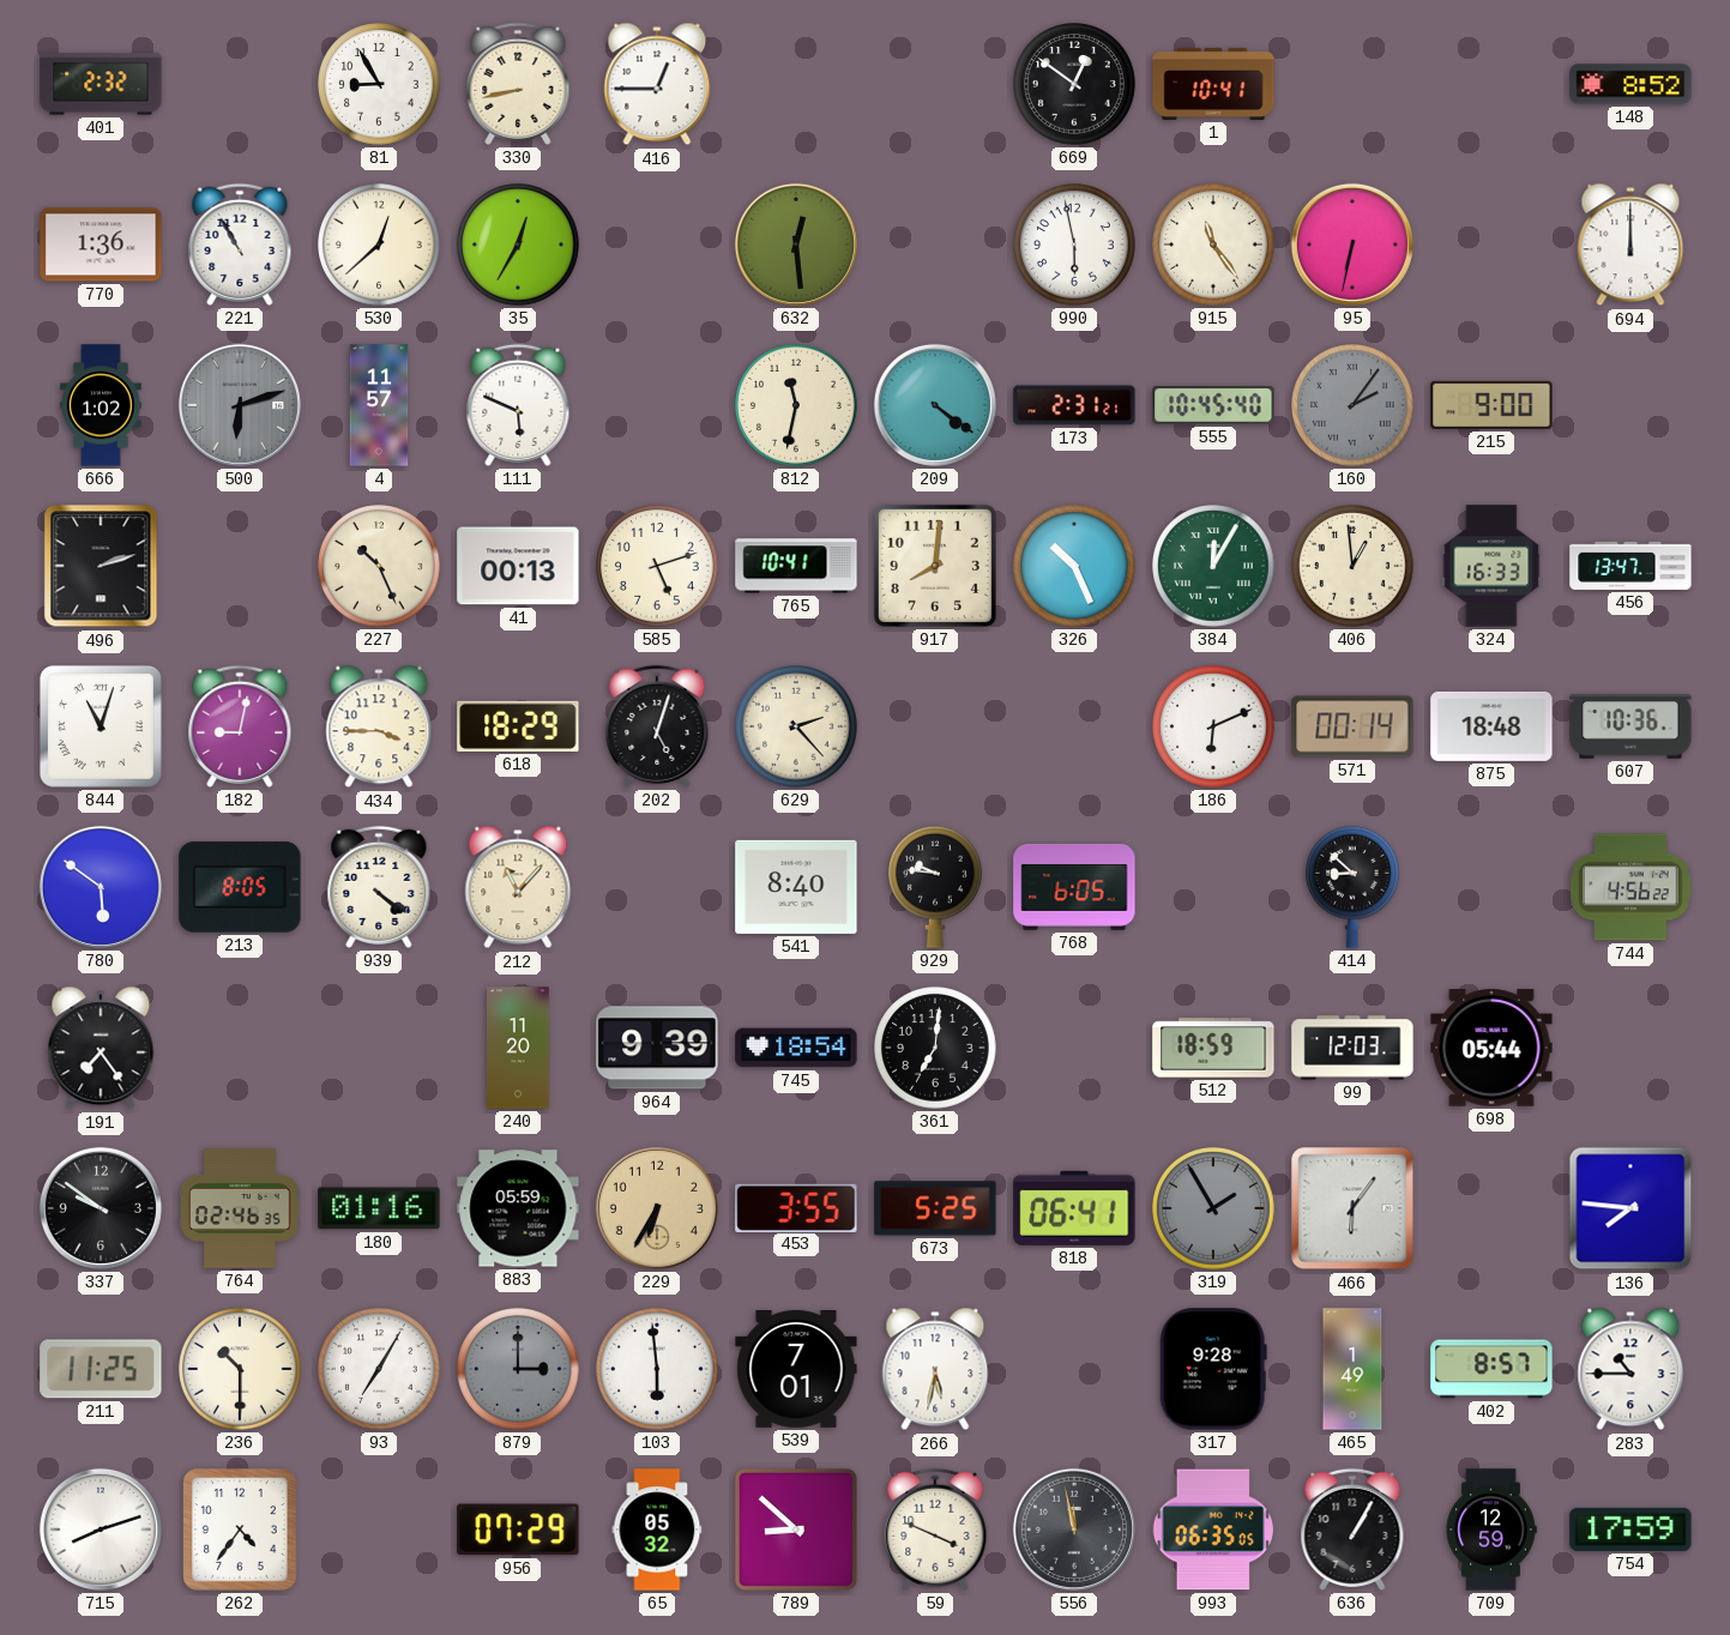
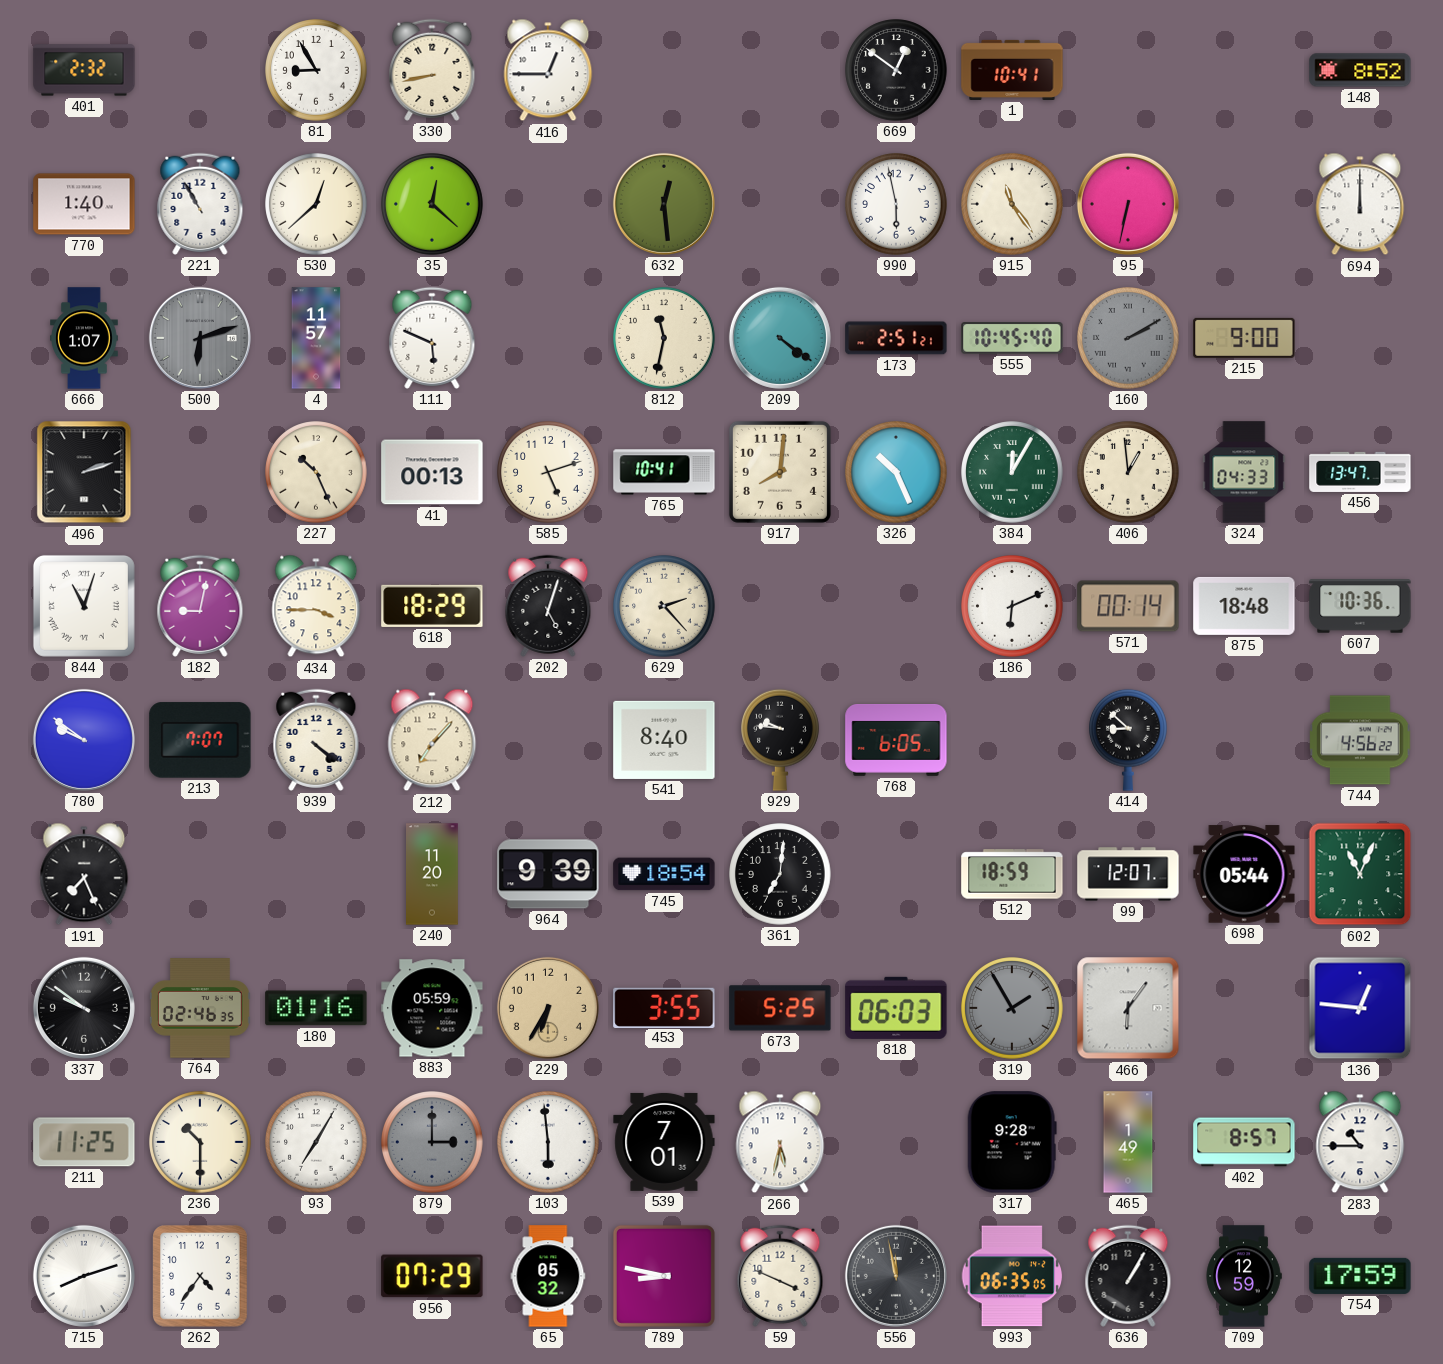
770: 1:36 -> 1:40 (84, 204)
35: 12:35 -> 12:22 (432, 204)
666: 1:02 -> 1:07 (85, 338)
173: 2:31 -> 2:51 (896, 338)
160: 2:06 -> 2:10 (1128, 338)
324: 16:33 -> 04:33 (1244, 472)
780: 5:51 -> 9:51 (84, 740)
213: 8:05 -> 7:07 (200, 740)
212: 11:07 -> 7:07 (432, 740)
191: 7:24 -> 7:26 (84, 874)
99: 12:03 -> 12:07 (1128, 874)
602: none -> 11:04 (1360, 874)
818: 06:41 -> 06:03 (896, 1008)
136: 7:46 -> 12:46 (1360, 1008)
789: 8:52 -> 8:47 (664, 1276)
